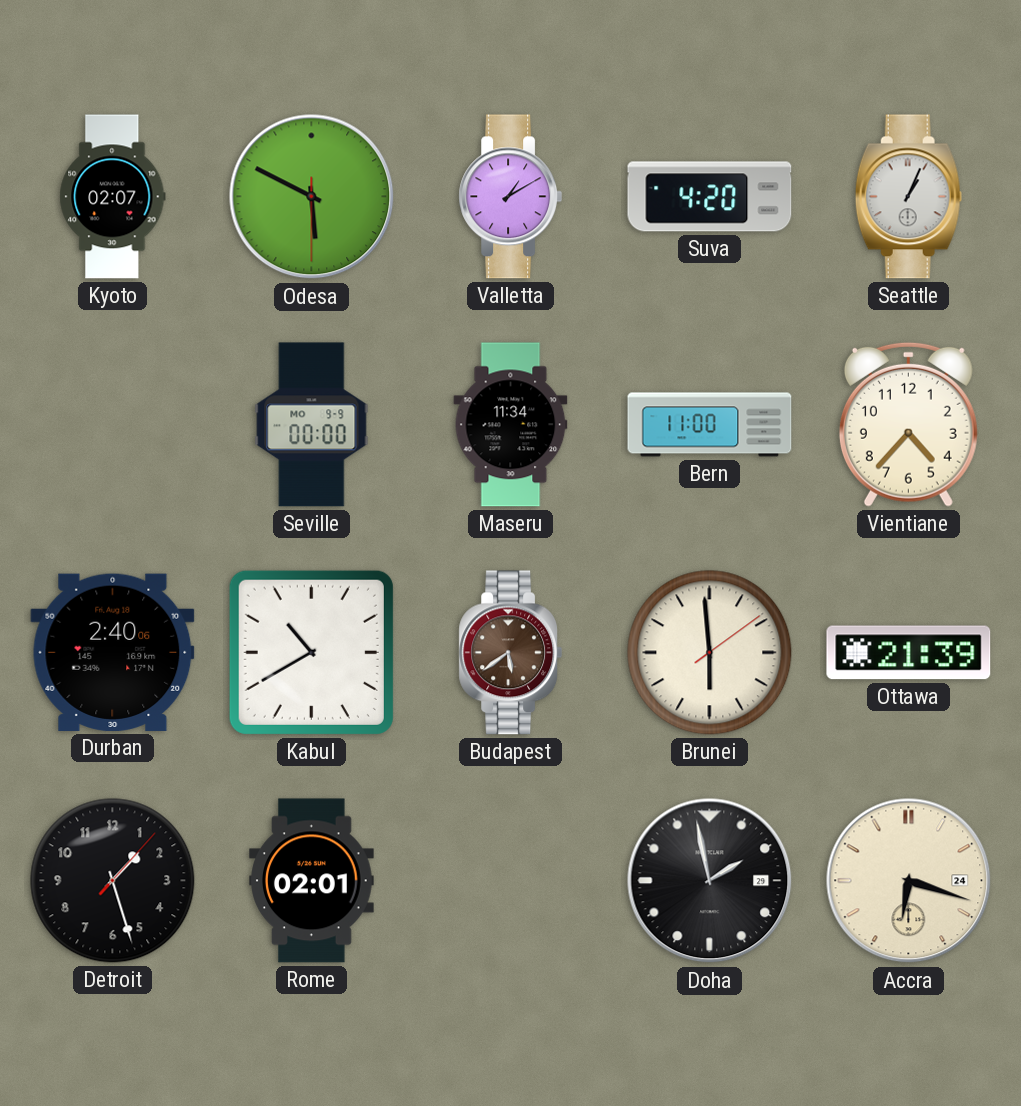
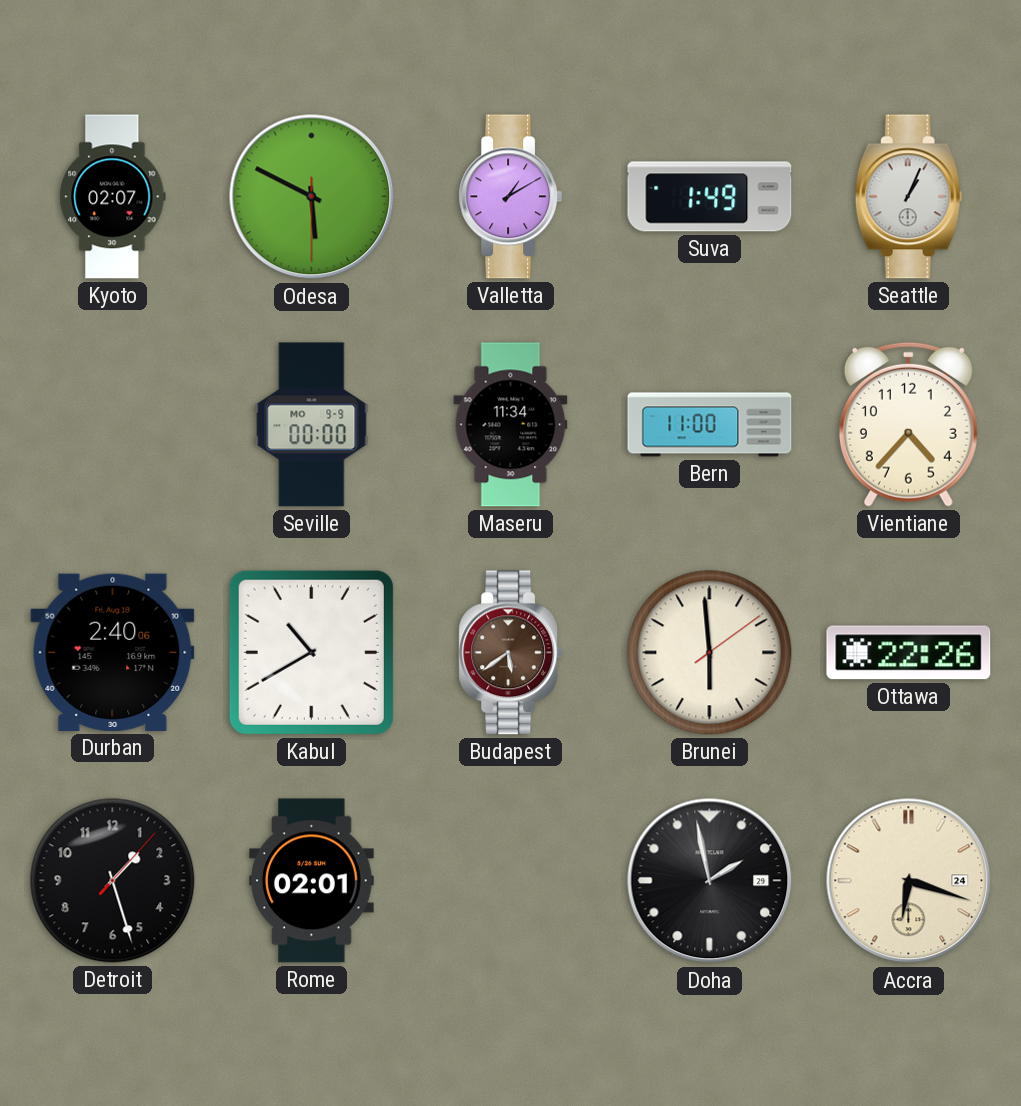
Suva: 4:20 -> 1:49 (710, 197)
Ottawa: 21:39 -> 22:26 (909, 653)
